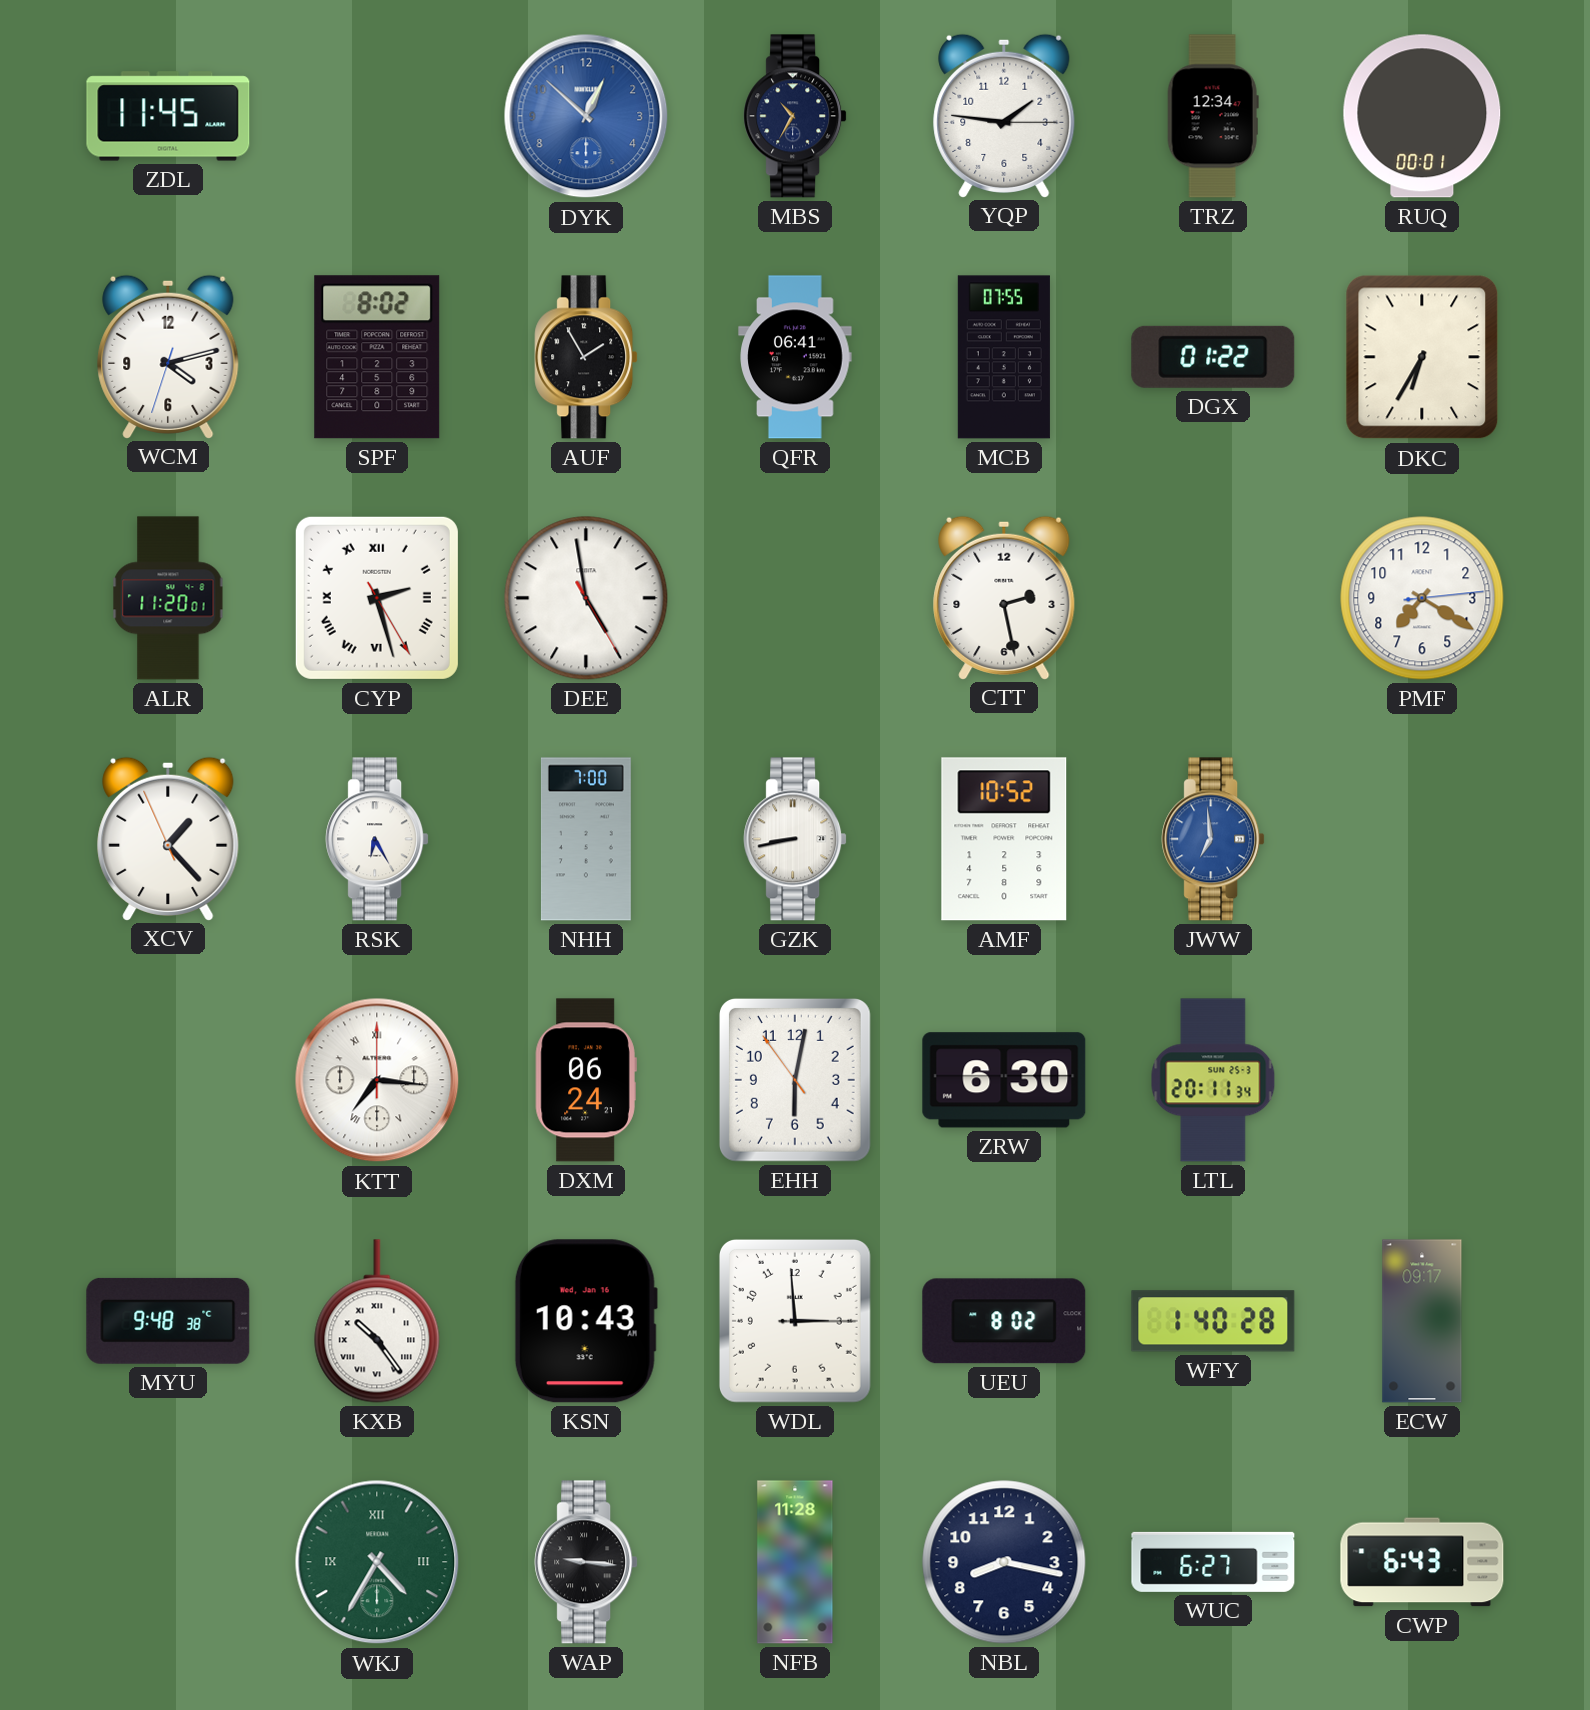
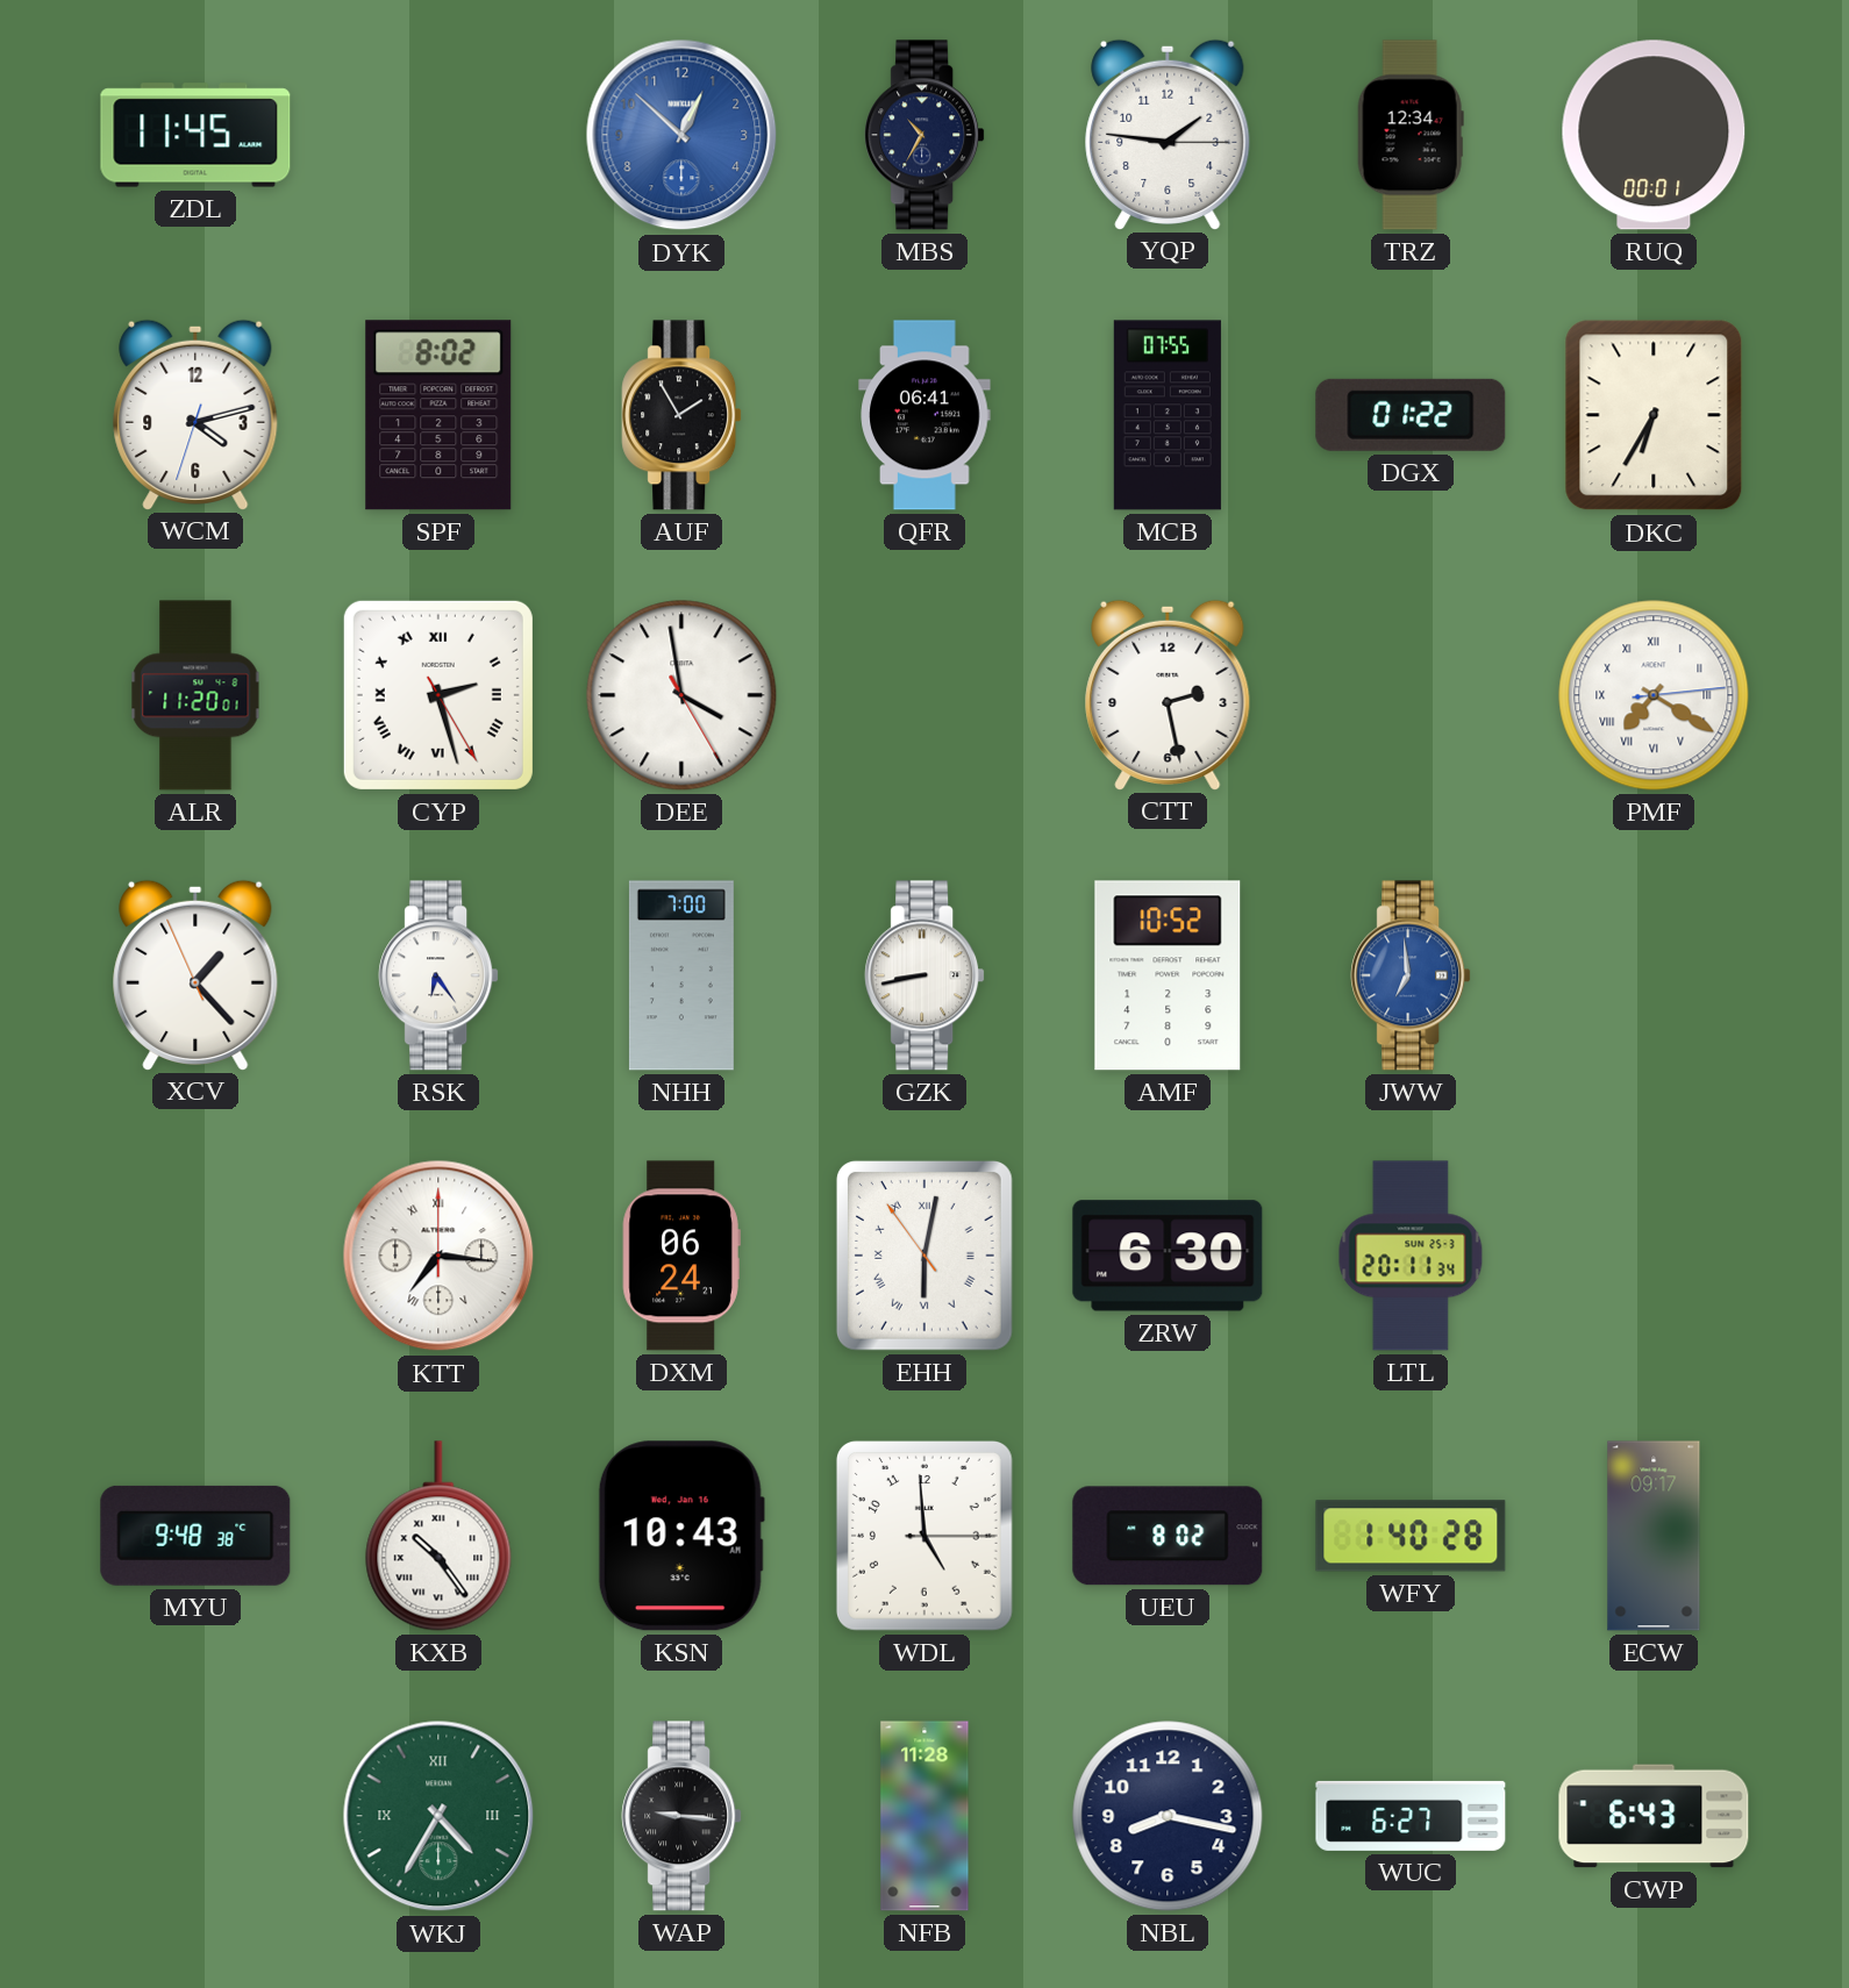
DEE: 4:58 -> 3:58 (681, 695)
PMF numerals: Arabic -> Roman (1654, 695)
RSK: 6:25 -> 6:24 (438, 975)
EHH numerals: Arabic -> Roman (925, 1256)
WDL: 2:59 -> 4:59 (925, 1536)
